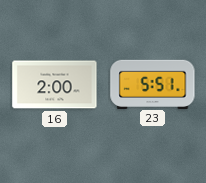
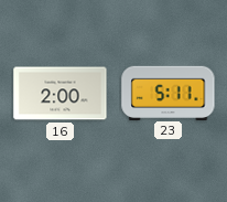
23: 5:51 -> 5:11 (169, 93)
